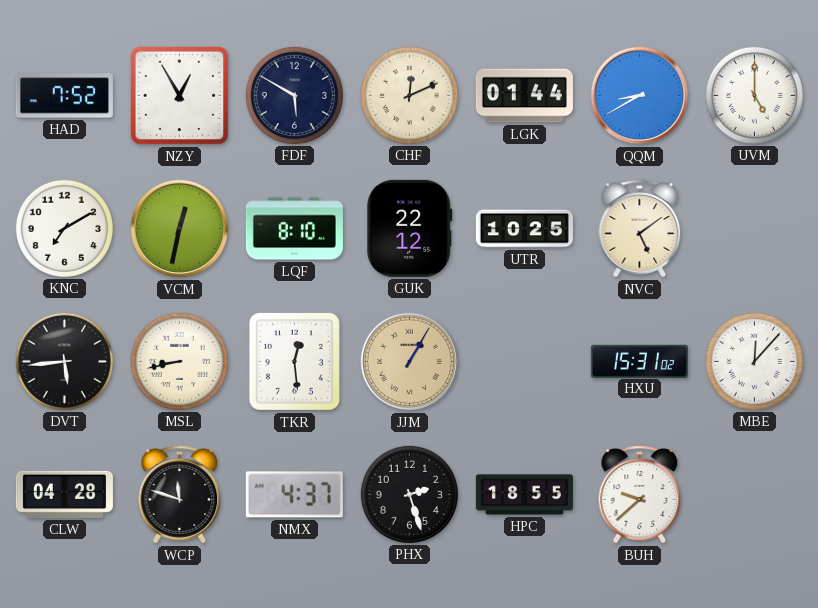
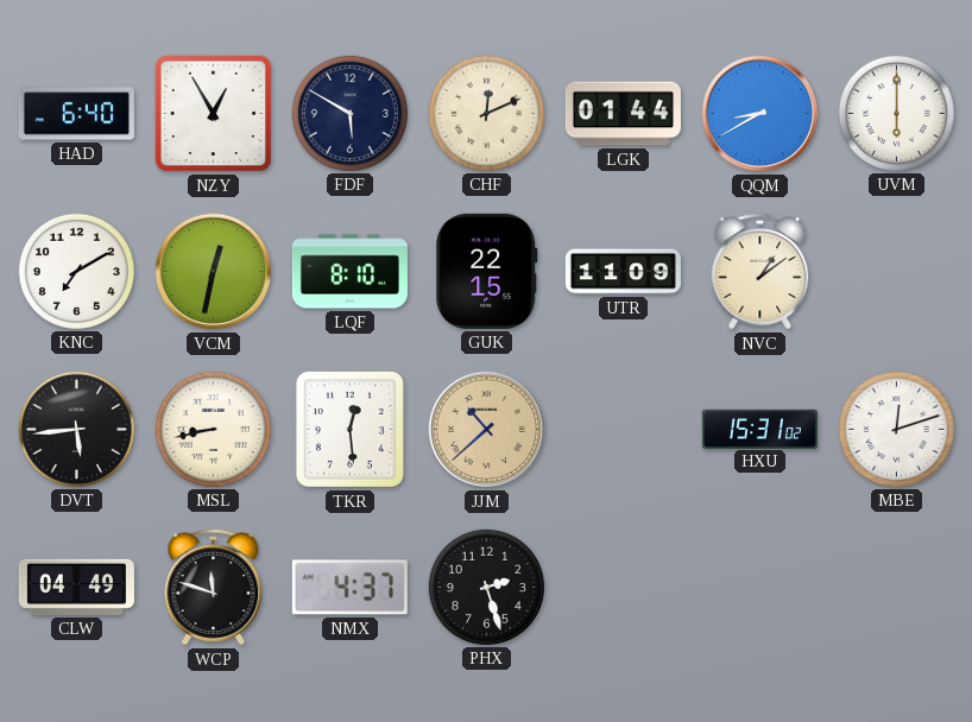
HAD: 7:52 -> 6:40 (76, 114)
UVM: 5:00 -> 6:00 (896, 113)
GUK: 22:12 -> 22:15 (487, 271)
UTR: 10:25 -> 11:09 (623, 272)
NVC: 5:09 -> 1:09 (760, 272)
JJM: 1:05 -> 10:38 (487, 430)
MBE: 12:07 -> 12:12 (896, 429)
CLW: 04:28 -> 04:49 (76, 587)
HPC: 18:55 -> none (524, 495)
BUH: 9:38 -> none (640, 495)
